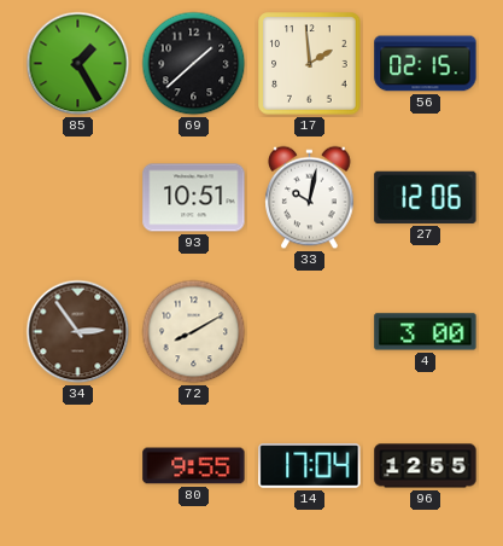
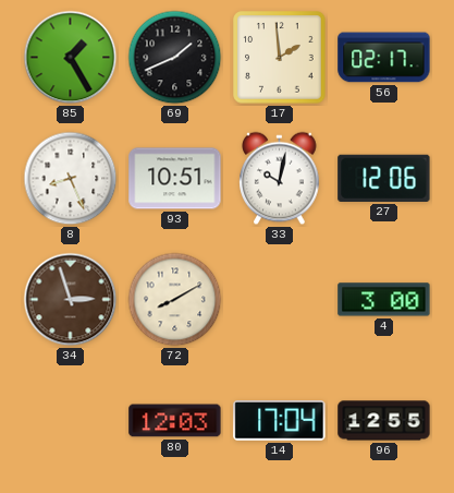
69: 1:38 -> 1:41 (175, 58)
56: 02:15 -> 02:17 (384, 58)
8: none -> 8:26 (71, 179)
34: 2:54 -> 2:57 (71, 300)
80: 9:55 -> 12:03 (175, 421)
